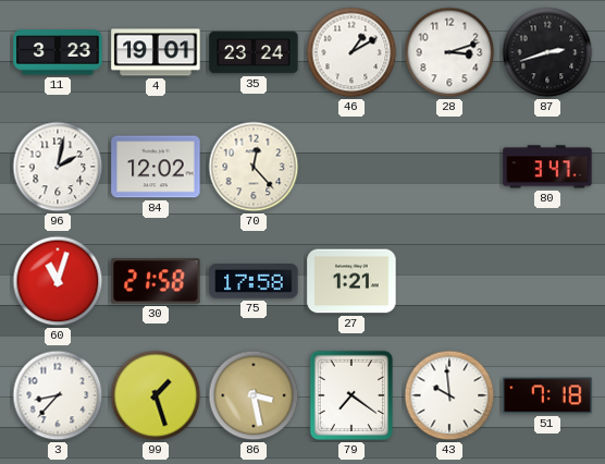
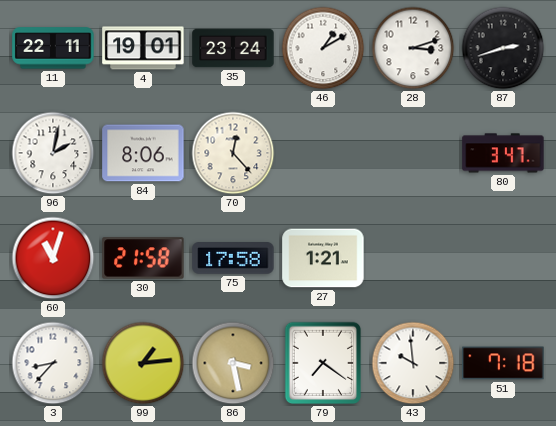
11: 3:23 -> 22:11 (53, 48)
84: 12:02 -> 8:06 (143, 153)
99: 1:27 -> 1:14 (143, 363)
